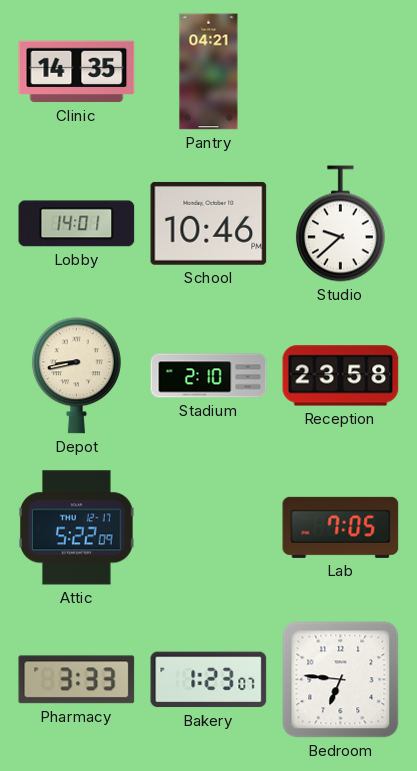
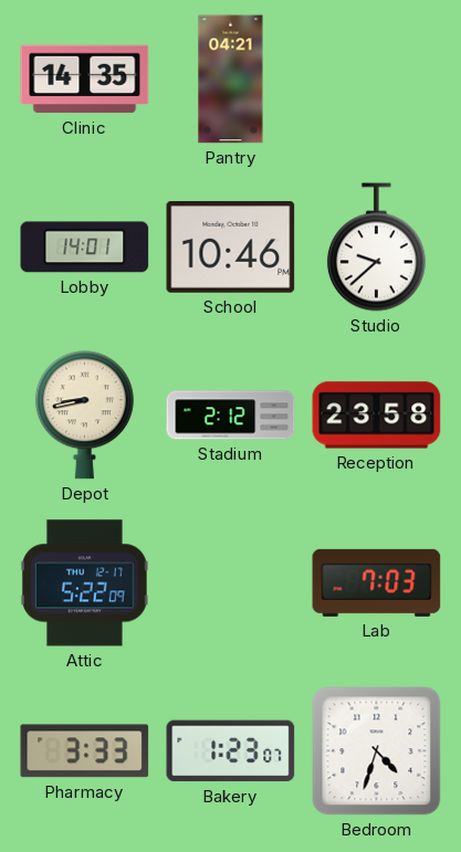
Stadium: 2:10 -> 2:12 (231, 416)
Lab: 7:05 -> 7:03 (377, 582)
Bedroom: 6:46 -> 4:33 (377, 751)
